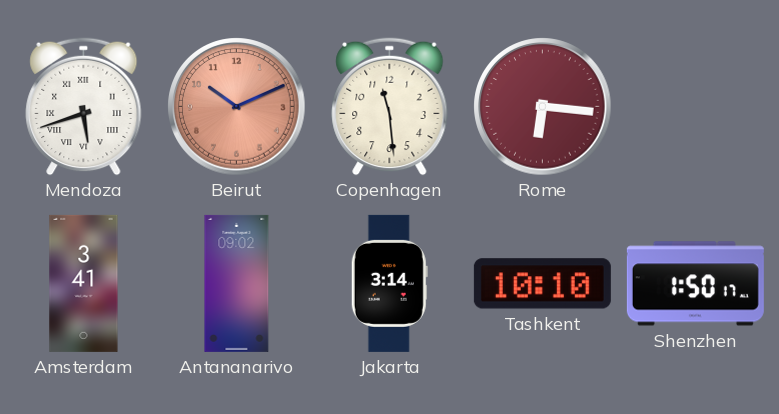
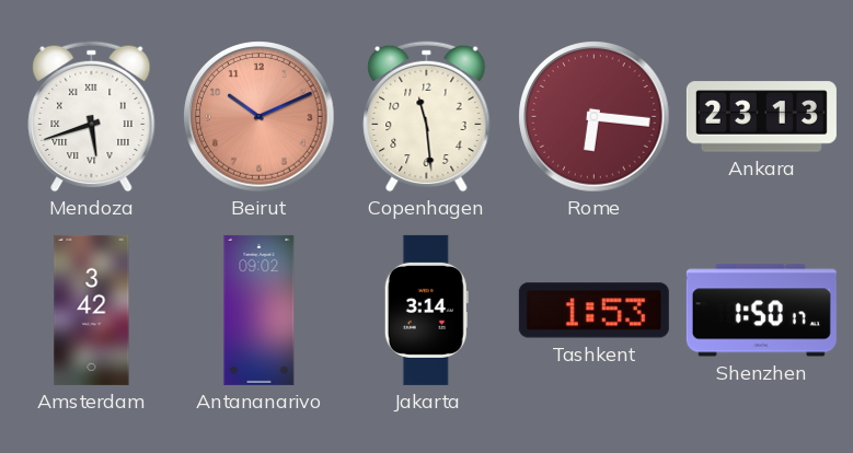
Ankara: none -> 23:13 (761, 117)
Amsterdam: 3:41 -> 3:42 (92, 310)
Tashkent: 10:10 -> 1:53 (593, 311)
